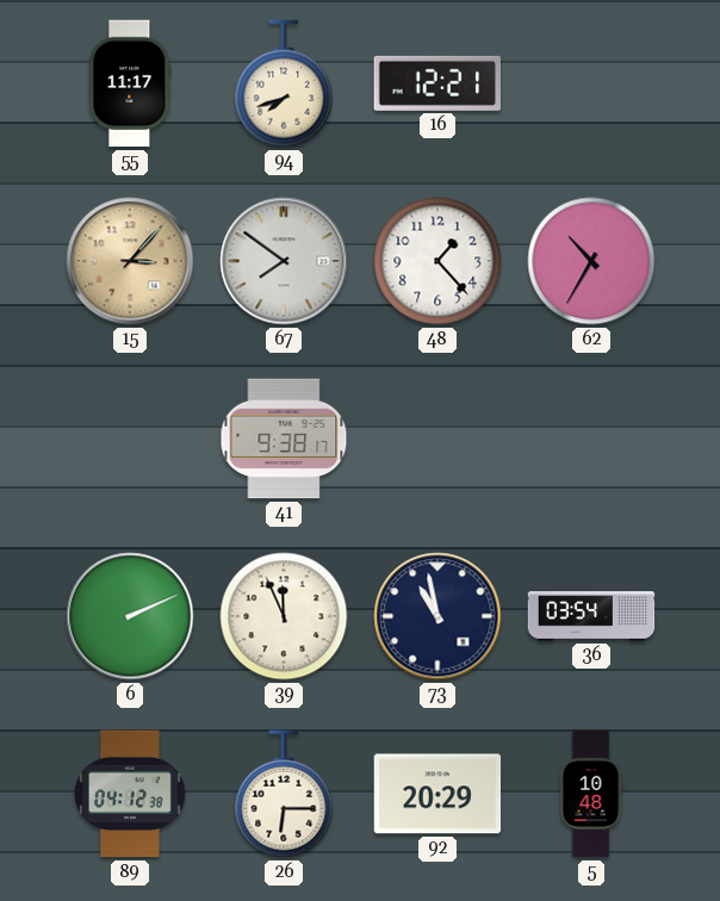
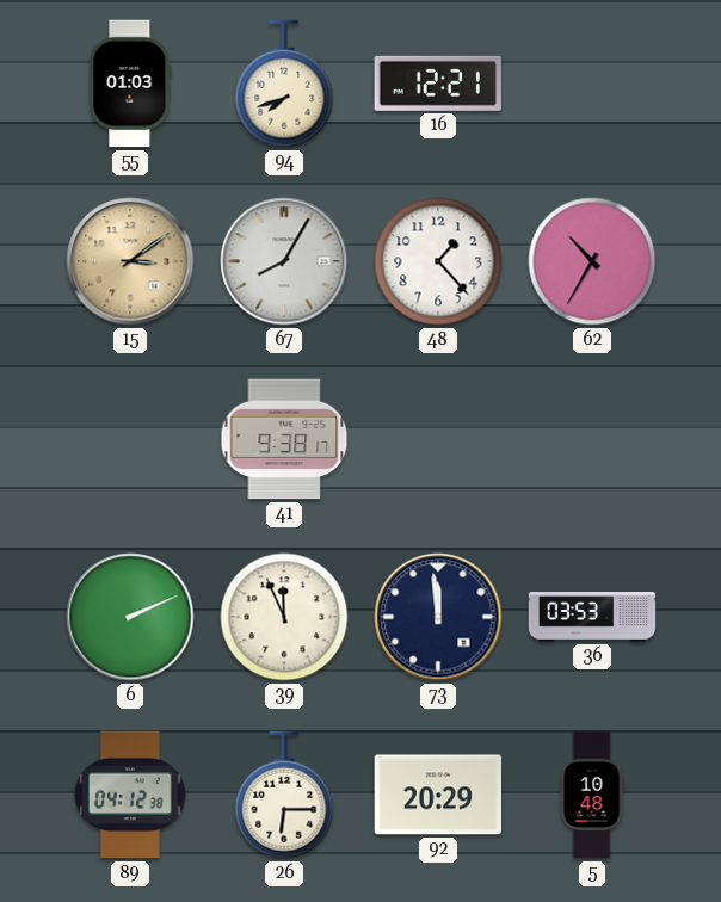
55: 11:17 -> 01:03 (130, 84)
15: 3:07 -> 3:09 (130, 261)
67: 7:51 -> 8:05 (284, 261)
73: 10:58 -> 11:59 (438, 617)
36: 03:54 -> 03:53 (592, 617)
